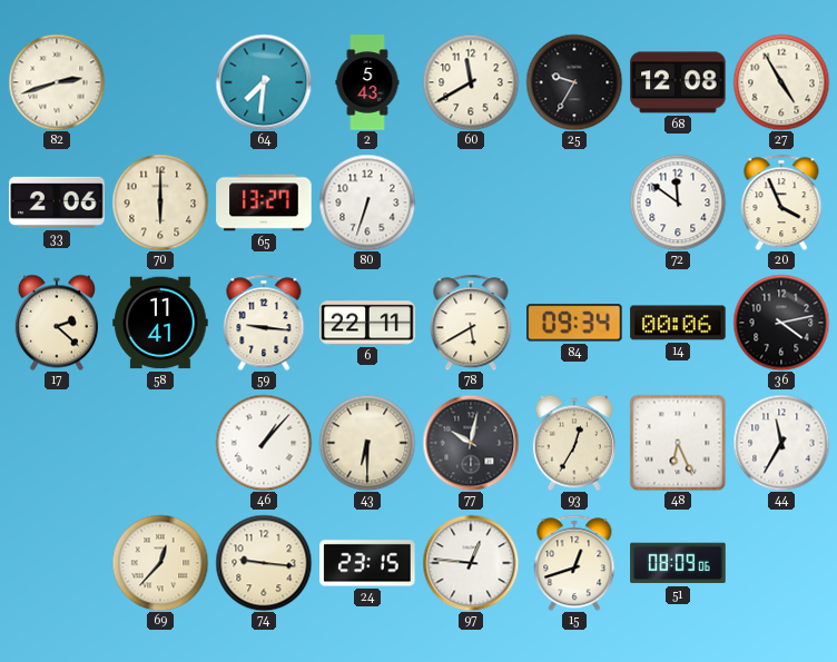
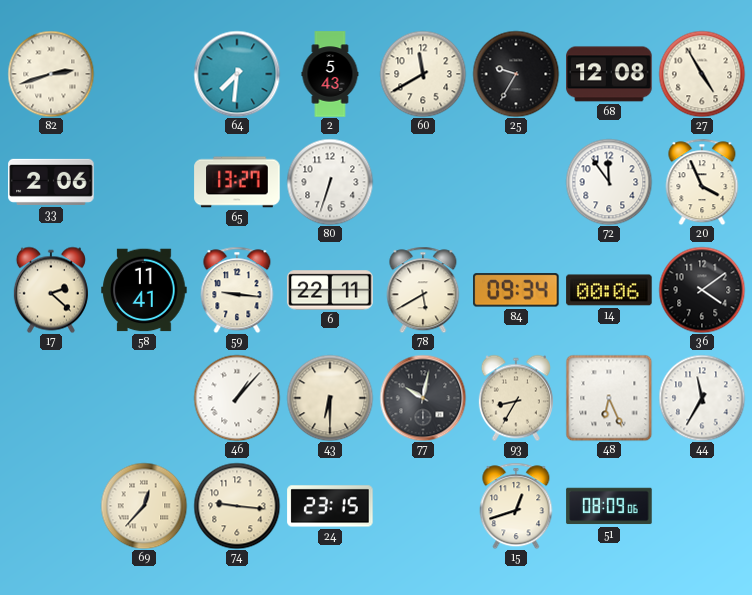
70: 6:00 -> none (160, 202)
72: 11:51 -> 11:54 (609, 182)
36: 4:13 -> 4:09 (702, 290)
93: 12:35 -> 8:35 (516, 398)
97: 12:46 -> none (471, 563)
